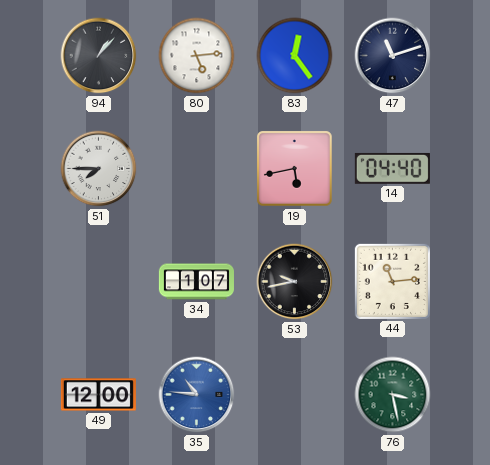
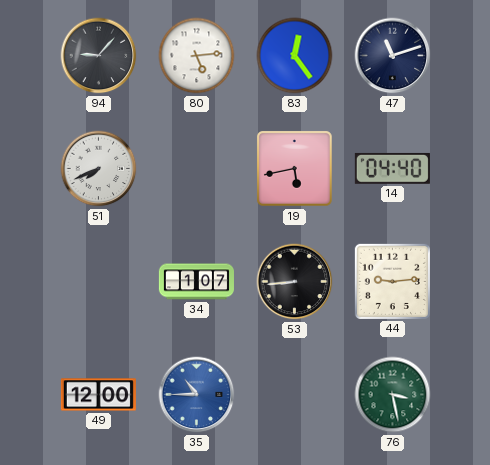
94: 1:07 -> 9:07 (99, 56)
51: 7:45 -> 7:41 (99, 169)
53: 9:43 -> 8:44 (295, 282)
44: 11:14 -> 9:14 (392, 281)
35: 10:46 -> 10:45 (197, 395)
